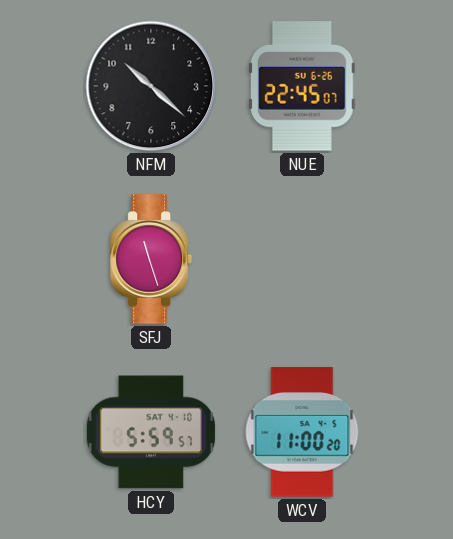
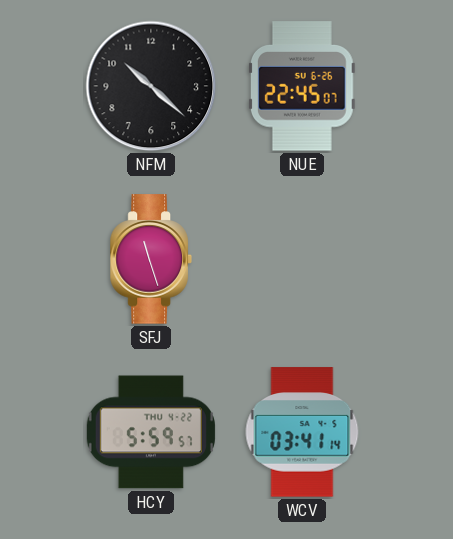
HCY date: SAT 4-10 -> THU 4-22 (151, 432)
WCV: 11:00 -> 03:41 (302, 432)
